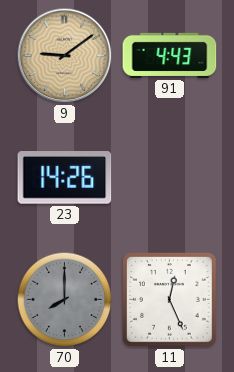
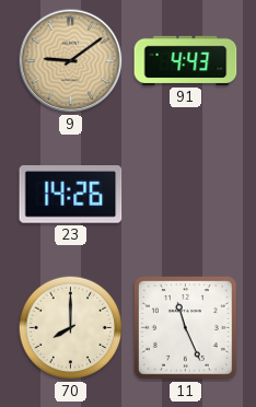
70 dial: grey -> cream (71, 328)
11: 12:26 -> 11:26 (185, 327)
